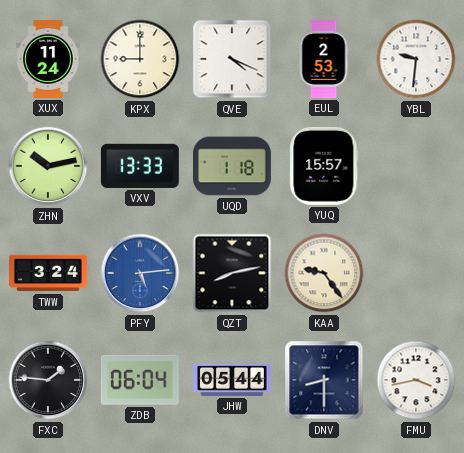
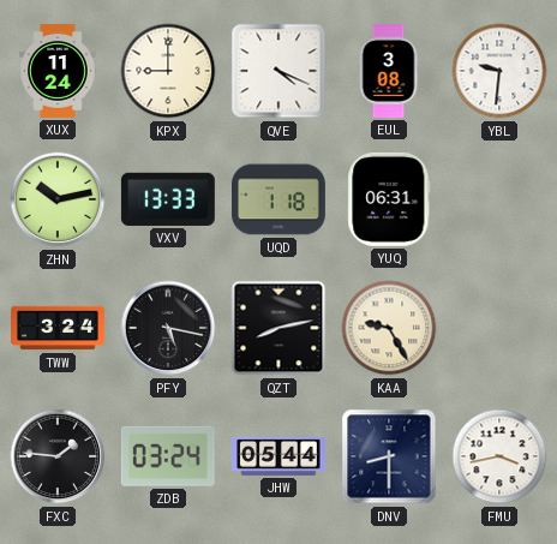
EUL: 2:53 -> 3:08 (389, 72)
YUQ: 15:57 -> 06:31 (389, 199)
PFY: 5:14 -> 5:17 (168, 328)
PFY dial: blue -> black (168, 328)
KAA: 9:24 -> 9:25 (389, 328)
ZDB: 06:04 -> 03:24 (168, 456)
